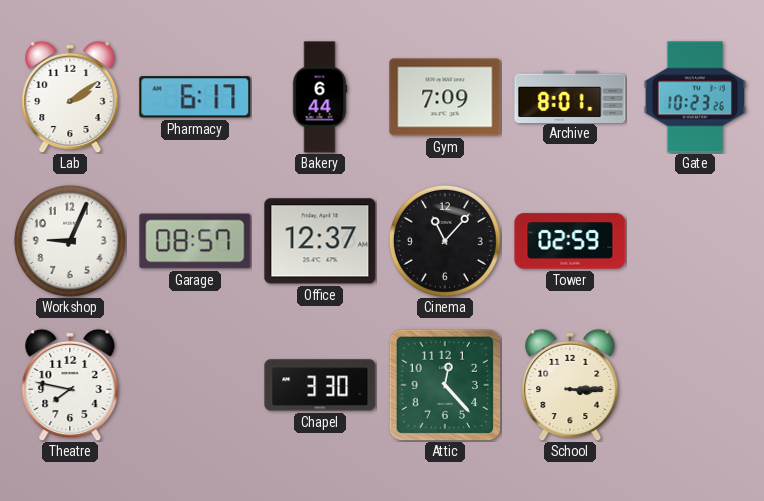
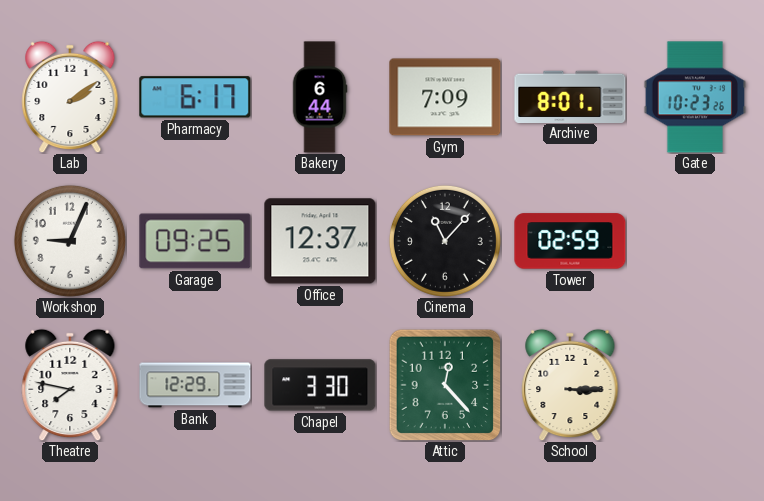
Garage: 08:57 -> 09:25 (195, 241)
Bank: none -> 12:29 (195, 385)
